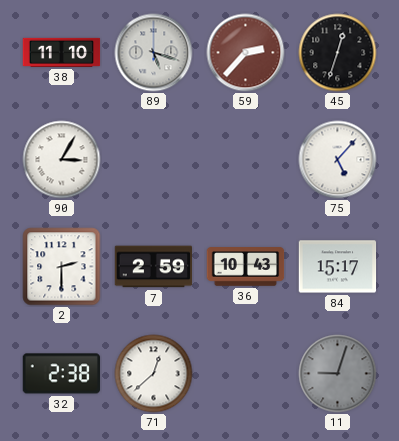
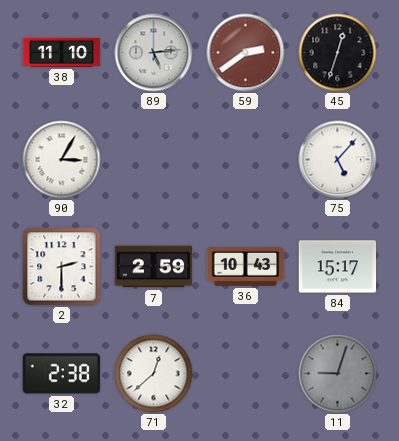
89: 5:18 -> 5:14 (154, 53)
59: 2:37 -> 2:39 (246, 53)
